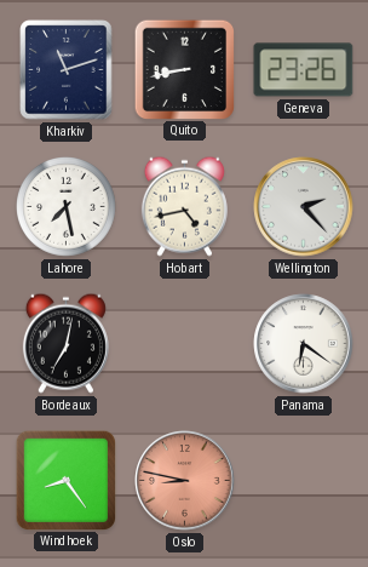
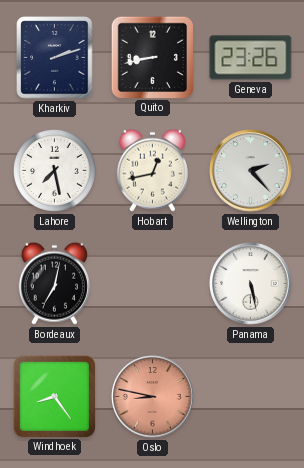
Kharkiv: 11:12 -> 2:12 (55, 58)
Hobart: 4:43 -> 12:43 (152, 170)
Panama: 6:21 -> 5:28 (251, 284)
